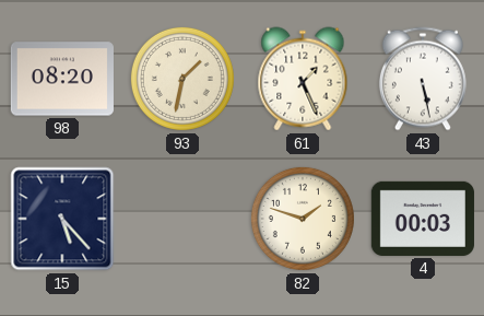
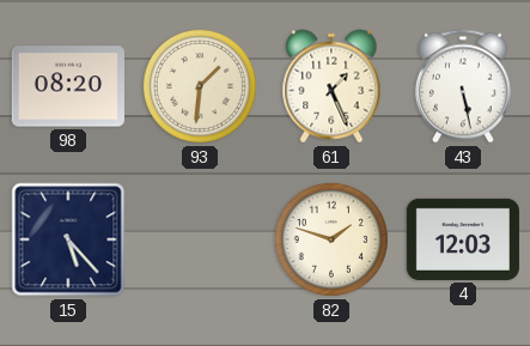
93: 1:32 -> 1:31 (200, 86)
4: 00:03 -> 12:03 (463, 239)
